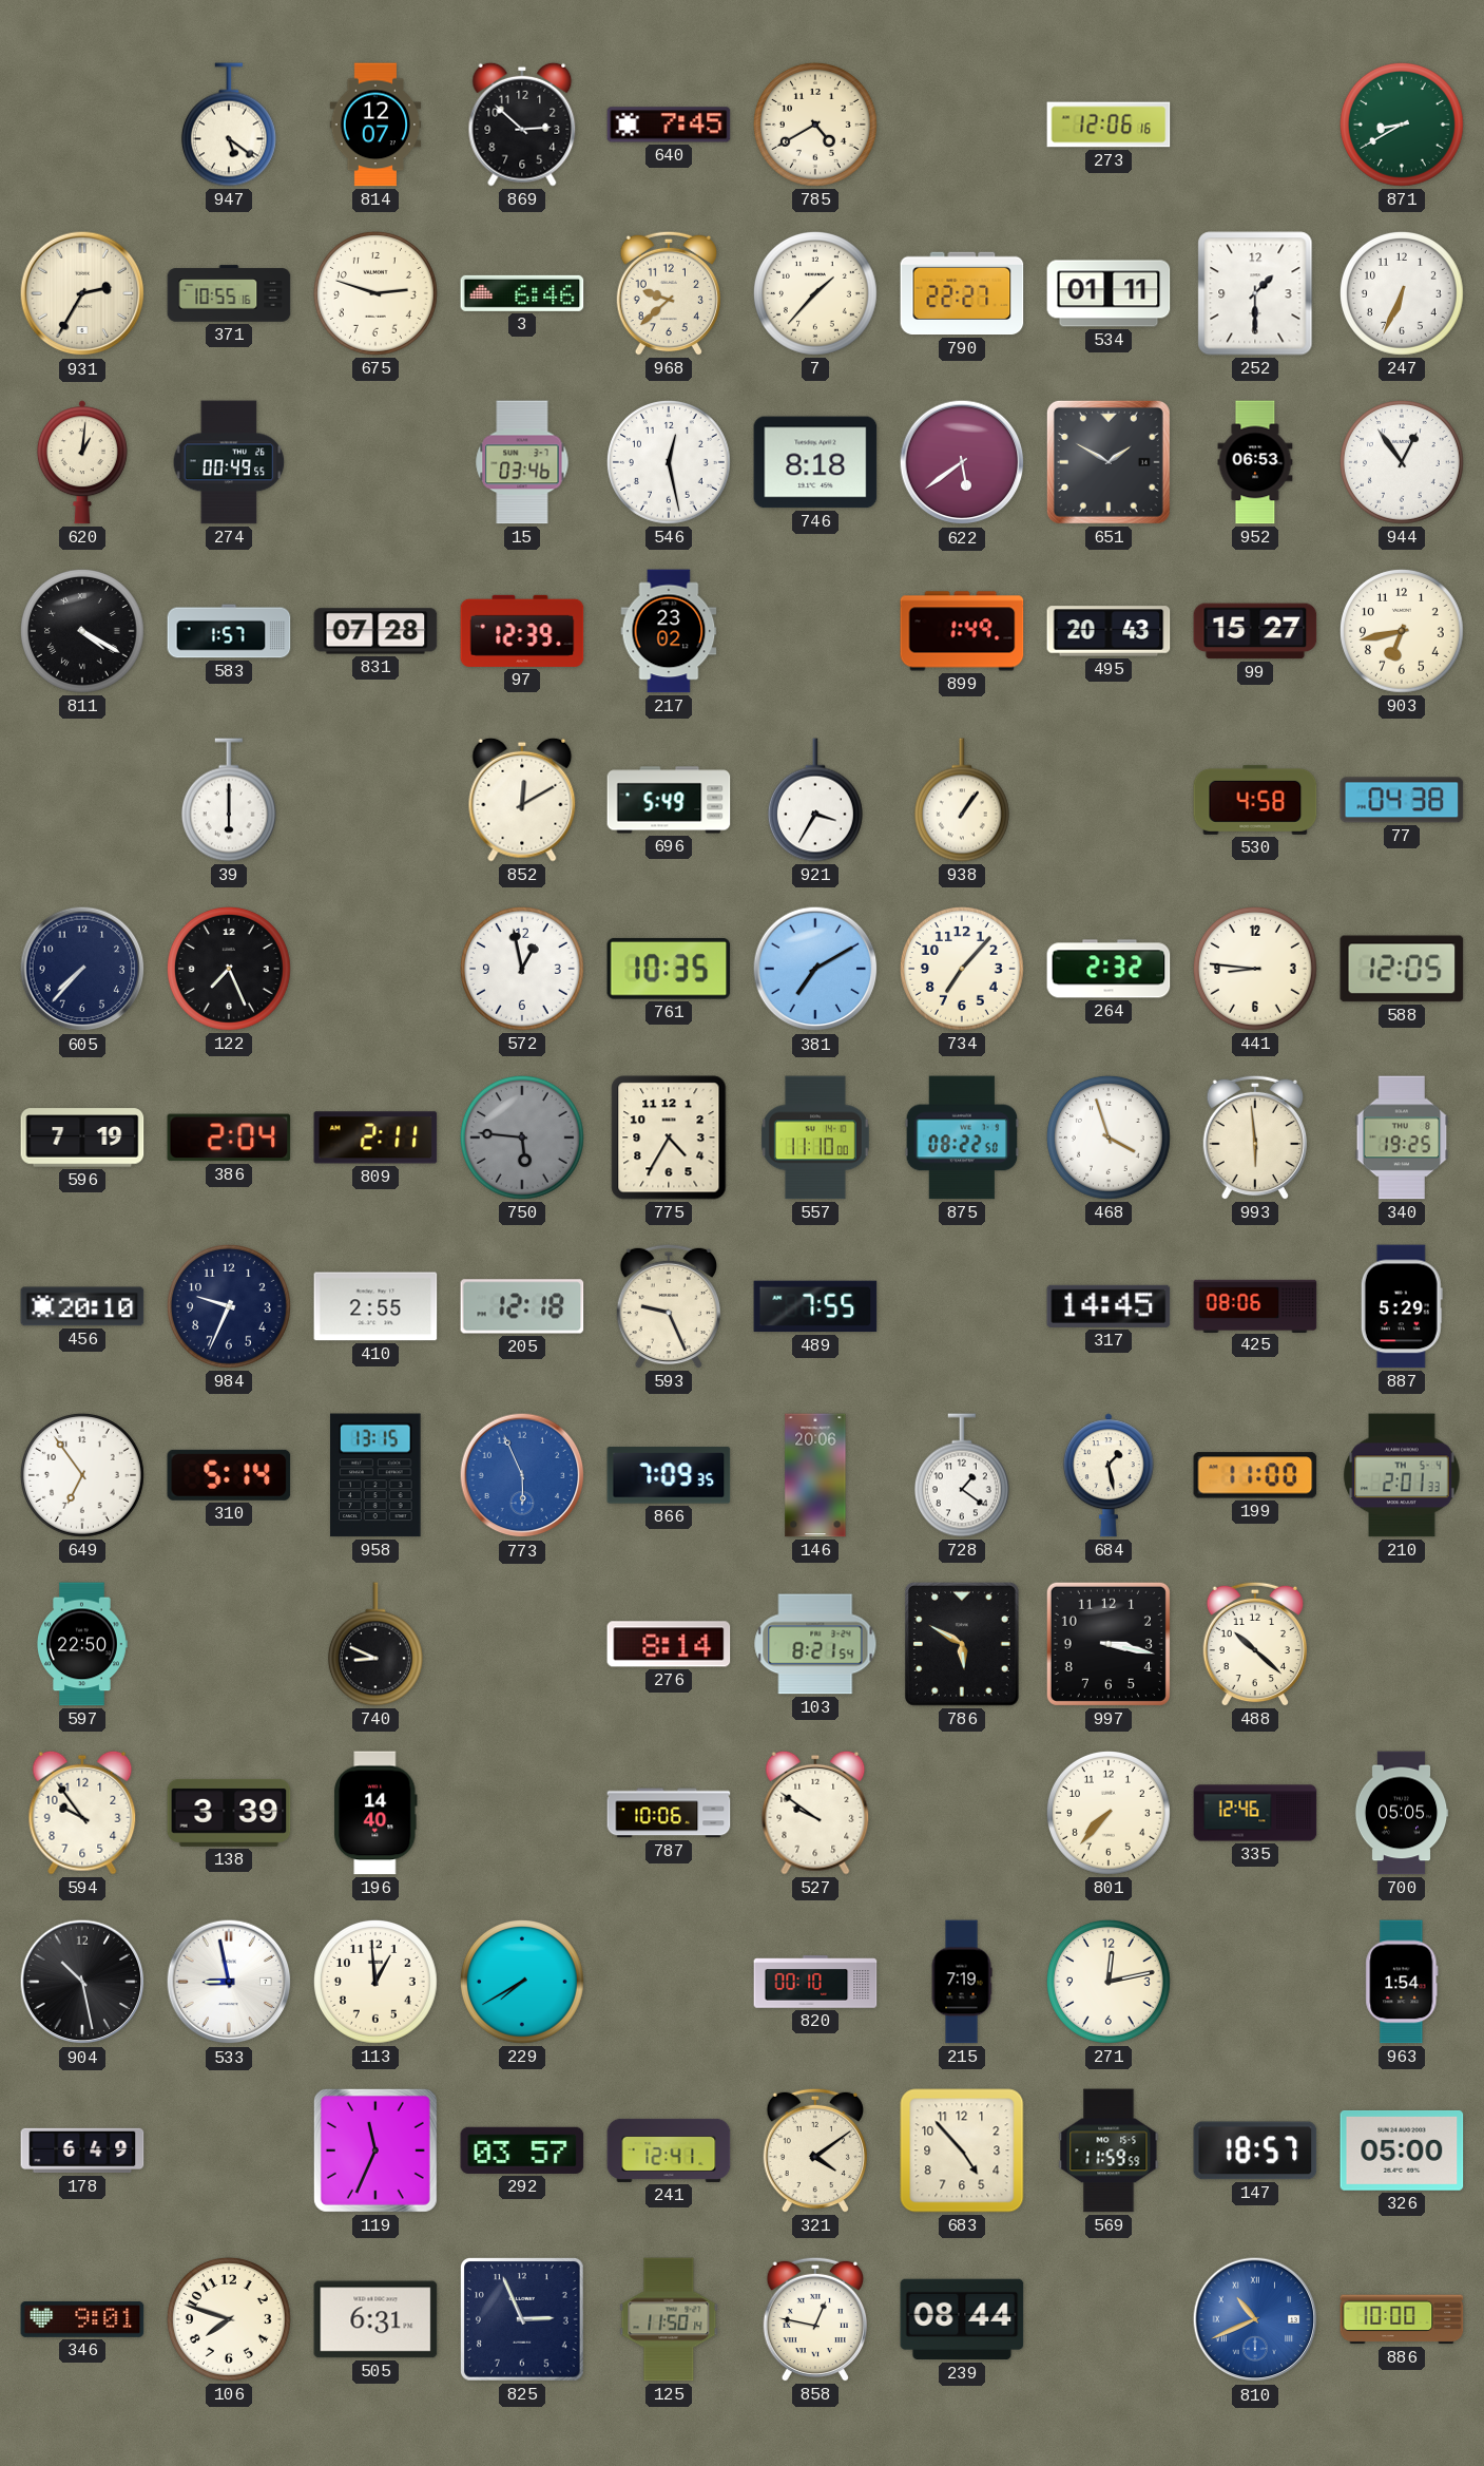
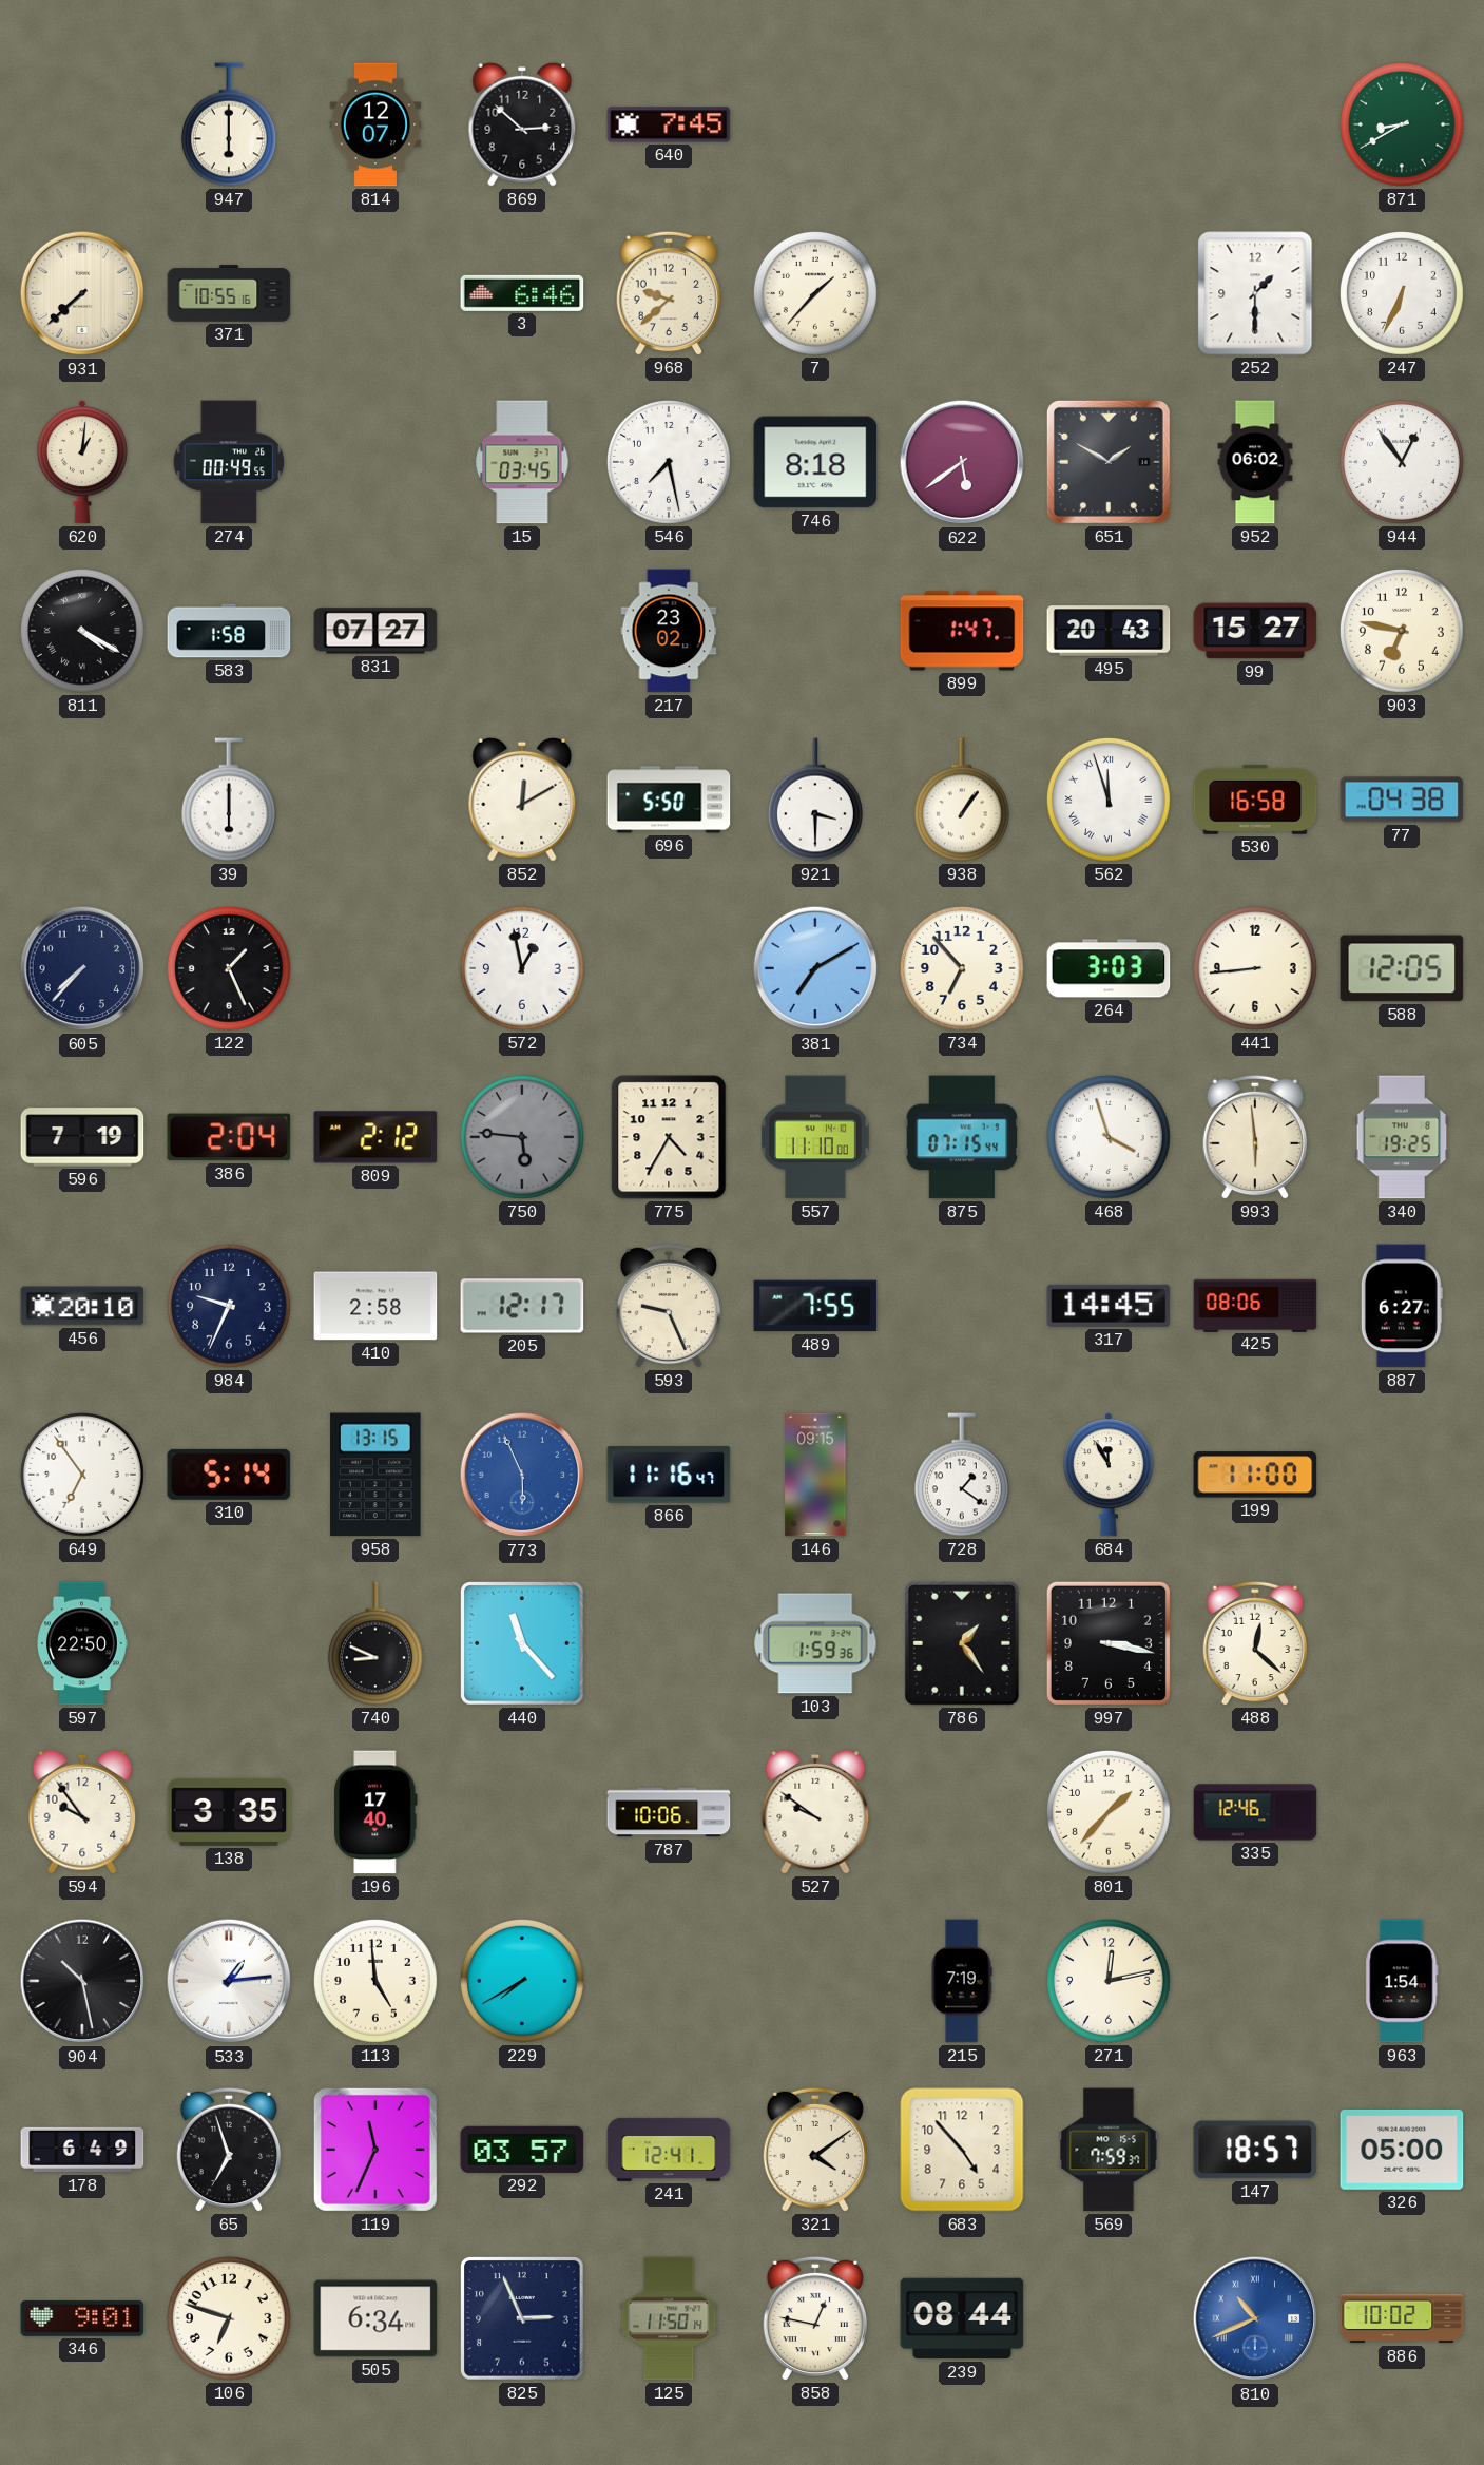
947: 5:21 -> 6:00 (229, 124)
785: 4:40 -> none (815, 125)
273: 12:06 -> none (1109, 125)
931: 2:35 -> 7:38 (82, 293)
675: 2:48 -> none (375, 293)
790: 22:27 -> none (962, 293)
534: 01:11 -> none (1109, 293)
15: 03:46 -> 03:45 (522, 462)
546: 12:28 -> 7:28 (669, 462)
952: 06:53 -> 06:02 (1255, 462)
583: 1:57 -> 1:58 (229, 631)
831: 07:28 -> 07:27 (375, 631)
97: 12:39 -> none (522, 631)
899: 1:49 -> 1:47 (962, 631)
903: 6:43 -> 6:47 (1402, 631)
696: 5:49 -> 5:50 (669, 800)
921: 3:35 -> 3:30 (815, 800)
562: none -> 11:57 (1109, 800)
530: 4:58 -> 16:58 (1255, 800)
122: 7:26 -> 1:26 (229, 968)
761: 10:35 -> none (669, 969)
734: 7:07 -> 6:53 (962, 968)
264: 2:32 -> 3:03 (1109, 968)
441: 8:46 -> 8:44 (1255, 968)
809: 2:11 -> 2:12 (375, 1137)
875: 08:22 -> 07:15 (962, 1137)
410: 2:55 -> 2:58 (375, 1306)
205: 12:18 -> 12:17 (522, 1306)
887: 5:29 -> 6:27 (1402, 1306)
866: 7:09 -> 11:16 (669, 1475)
146: 20:06 -> 09:15 (815, 1475)
684: 1:28 -> 11:55 (1109, 1475)
210: 2:01 -> none (1402, 1475)
440: none -> 11:23 (523, 1644)
276: 8:14 -> none (669, 1644)
103: 8:21 -> 1:59 (815, 1643)
786: 5:50 -> 1:24 (962, 1643)
488: 10:22 -> 12:22 (1254, 1643)
138: 3:39 -> 3:35 (229, 1812)
196: 14:40 -> 17:40 (377, 1812)
801: 7:37 -> 1:37 (1109, 1812)
700: 05:05 -> none (1402, 1813)
533: 8:58 -> 1:14 (229, 1981)
113: 12:59 -> 4:59 (375, 1981)
820: 00:10 -> none (815, 1982)
65: none -> 6:57 (228, 2150)
569: 11:59 -> 7:59 (1109, 2150)
106: 7:48 -> 6:48 (229, 2318)
505: 6:31 -> 6:34 (375, 2318)
886: 10:00 -> 10:02 (1402, 2318)
